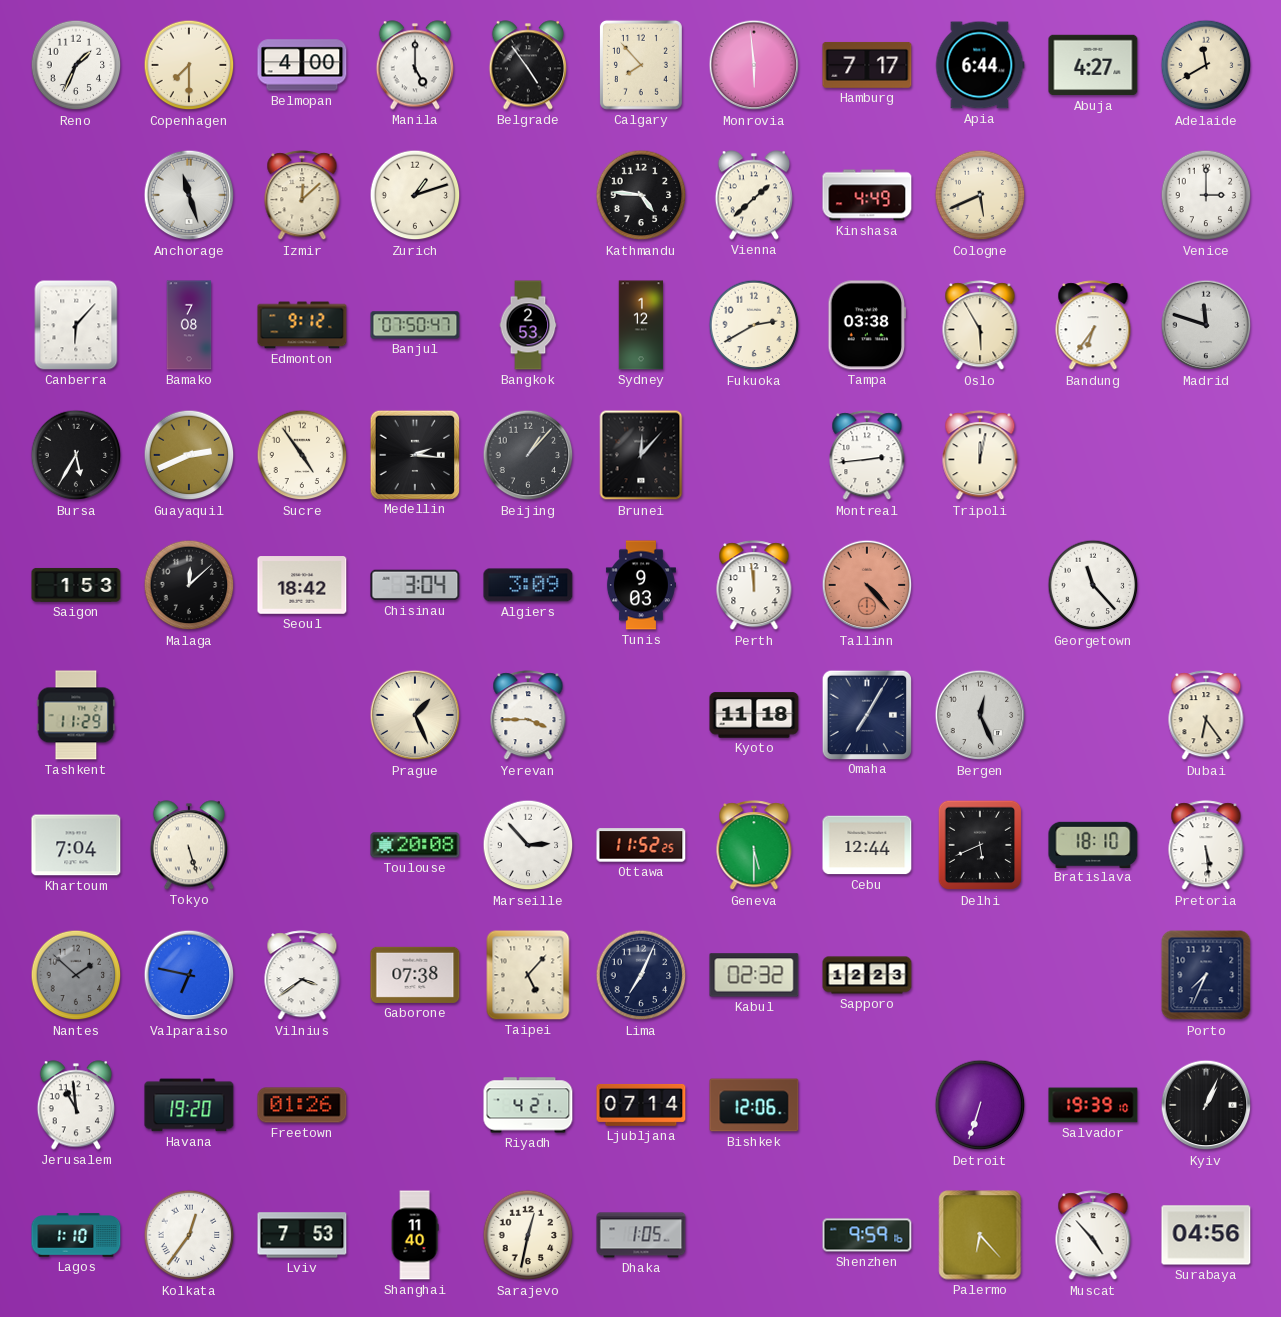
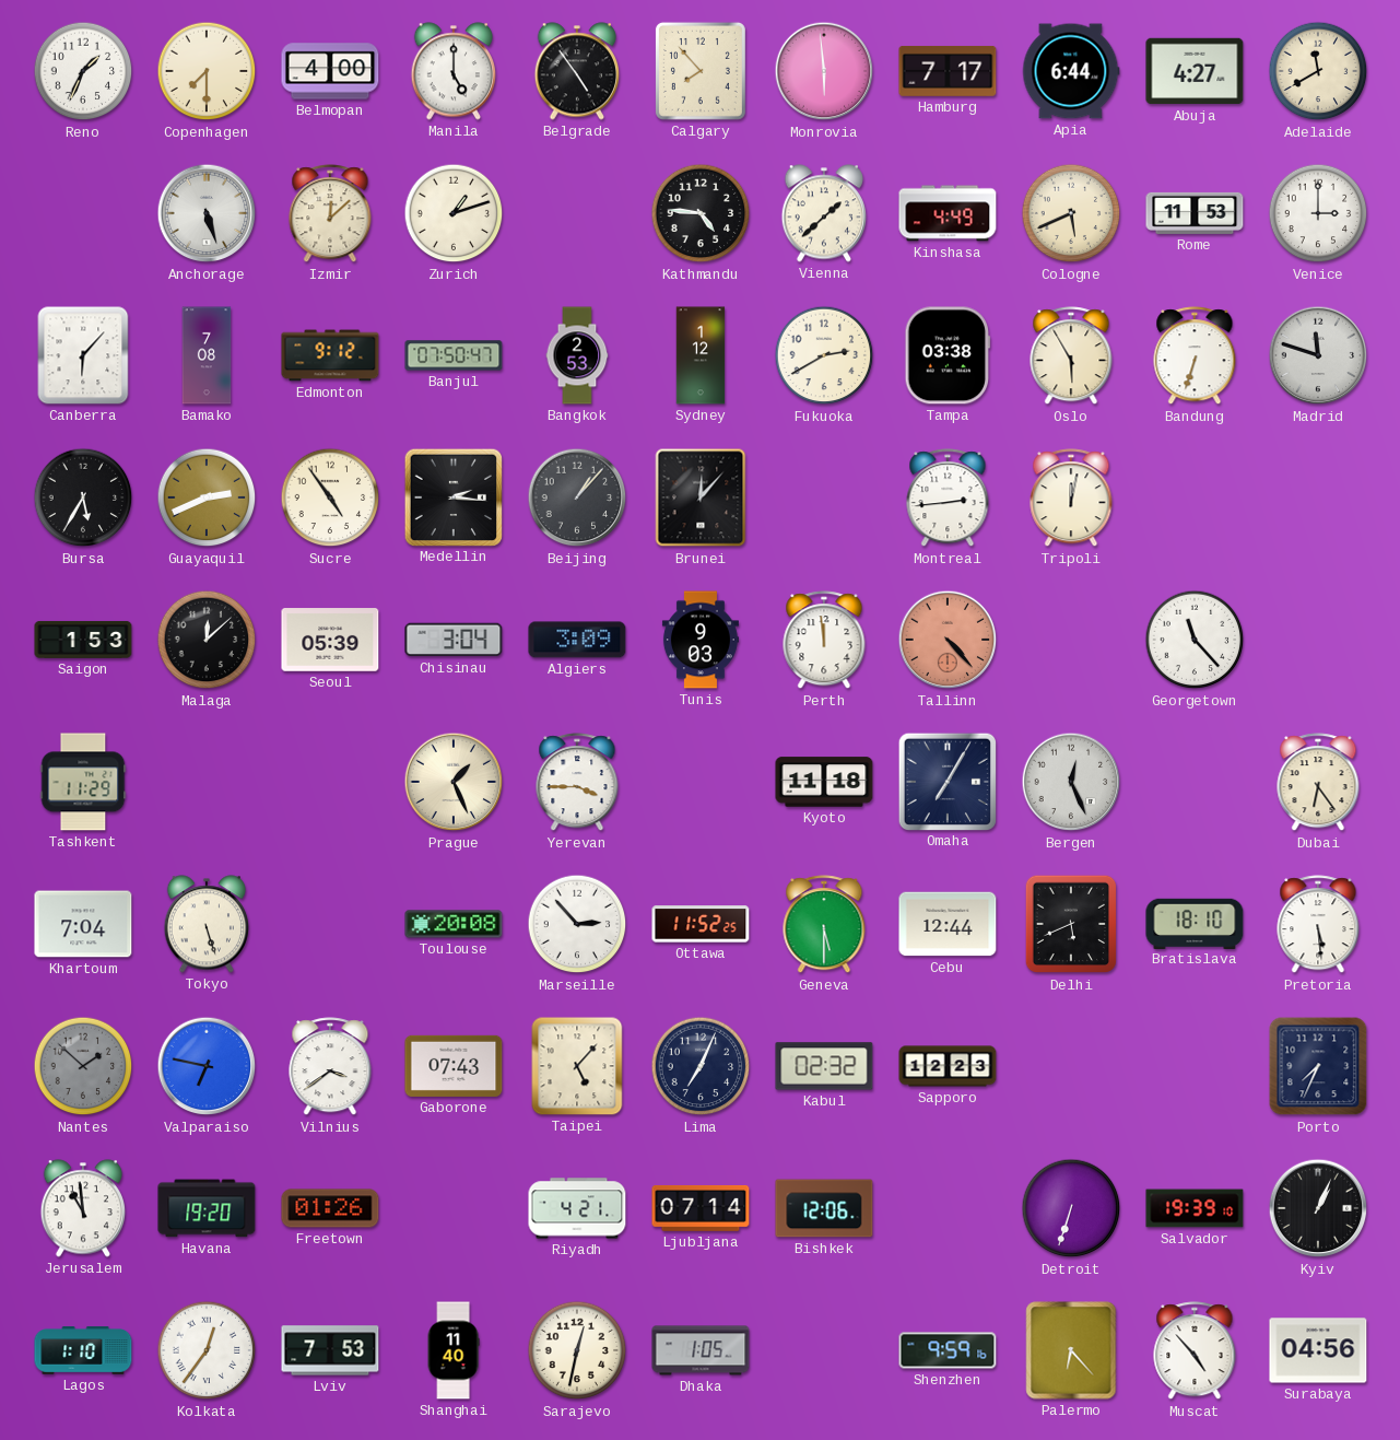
Anchorage: 11:27 -> 5:27 (207, 213)
Rome: none -> 11:53 (1195, 213)
Bandung: 6:36 -> 6:33 (1195, 356)
Seoul: 18:42 -> 05:39 (330, 640)
Gaborone: 07:38 -> 07:43 (454, 1066)
